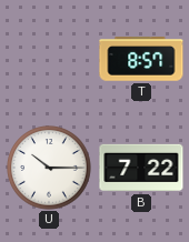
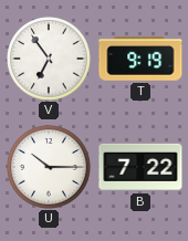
V: none -> 6:54 (49, 59)
T: 8:57 -> 9:19 (140, 59)
